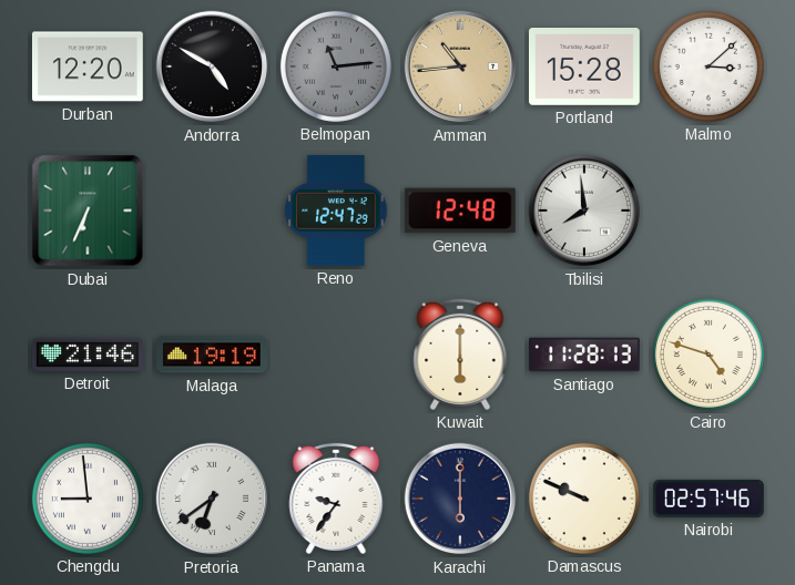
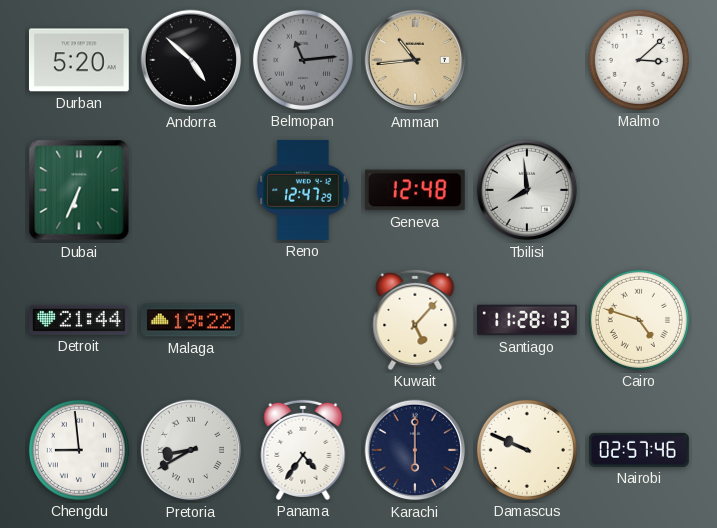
Durban: 12:20 -> 5:20 (79, 60)
Andorra: 4:50 -> 4:52 (191, 60)
Portland: 15:28 -> none (584, 68)
Detroit: 21:46 -> 21:44 (79, 320)
Malaga: 19:19 -> 19:22 (191, 320)
Kuwait: 6:00 -> 5:07 (415, 320)
Pretoria: 6:39 -> 8:40 (191, 450)
Panama: 9:36 -> 4:36 (303, 450)
